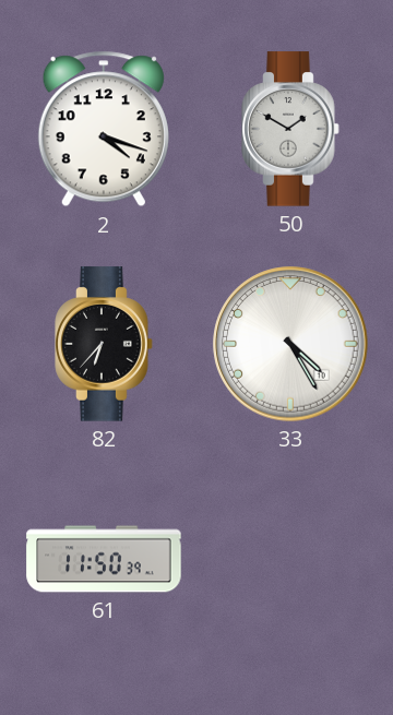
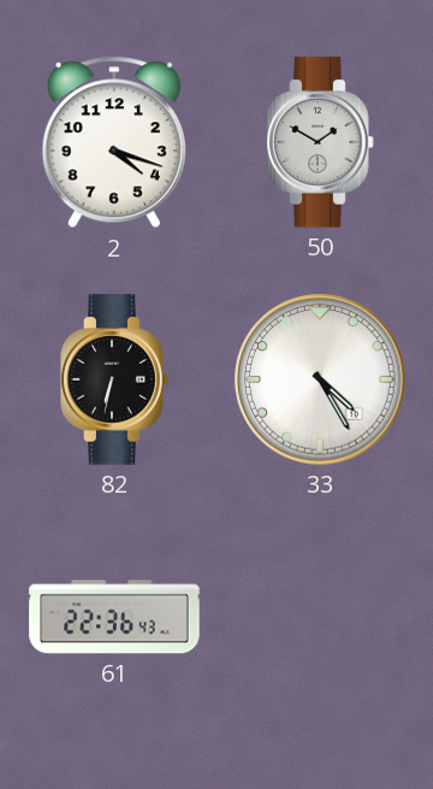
82: 6:37 -> 6:32 (114, 379)
61: 11:50 -> 22:36 (114, 617)
